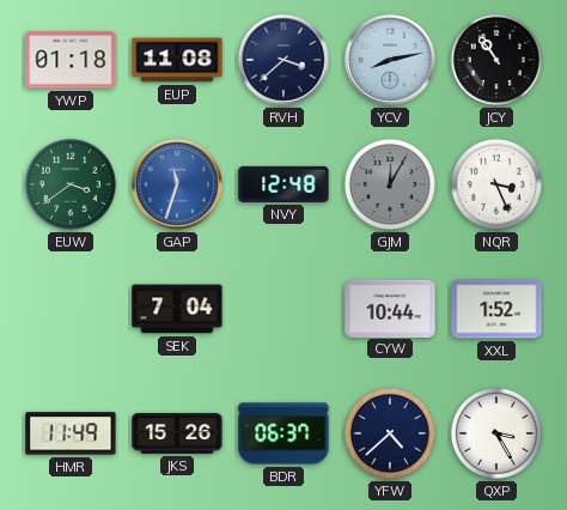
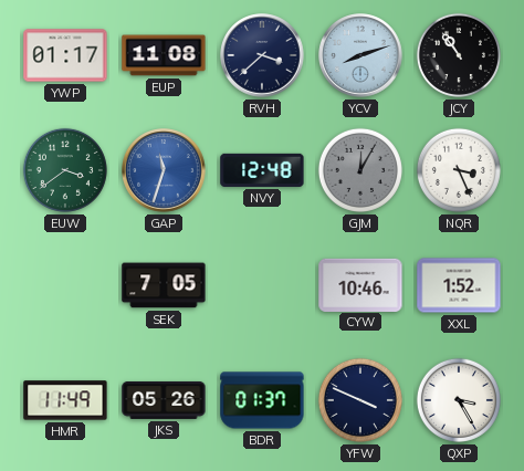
YWP: 01:18 -> 01:17 (65, 55)
YCV: 8:13 -> 8:12 (360, 55)
SEK: 7:04 -> 7:05 (164, 285)
CYW: 10:44 -> 10:46 (360, 284)
JKS: 15:26 -> 05:26 (164, 400)
BDR: 06:37 -> 01:37 (262, 400)
YFW: 4:38 -> 3:49 (360, 400)
